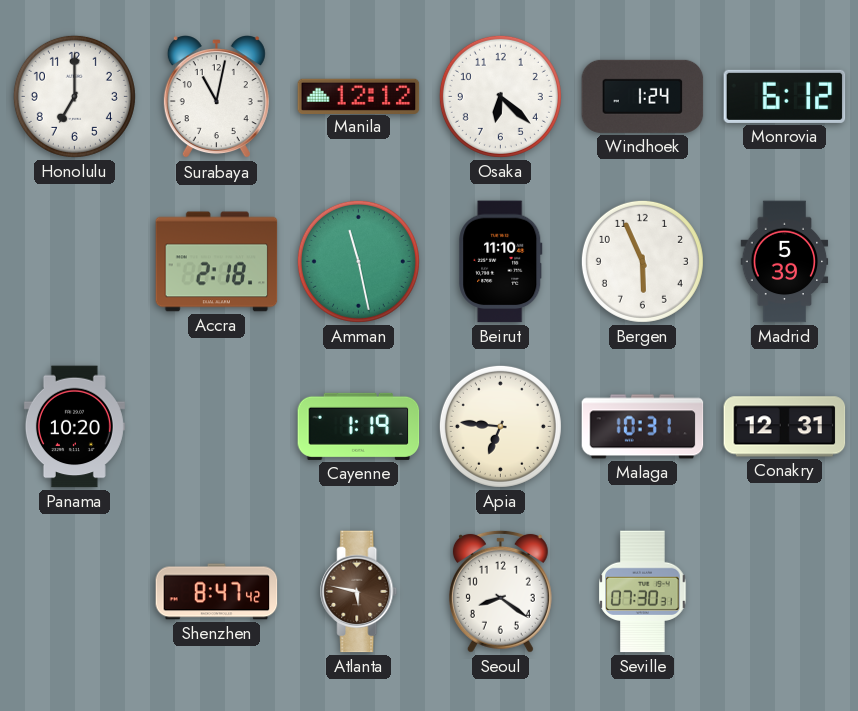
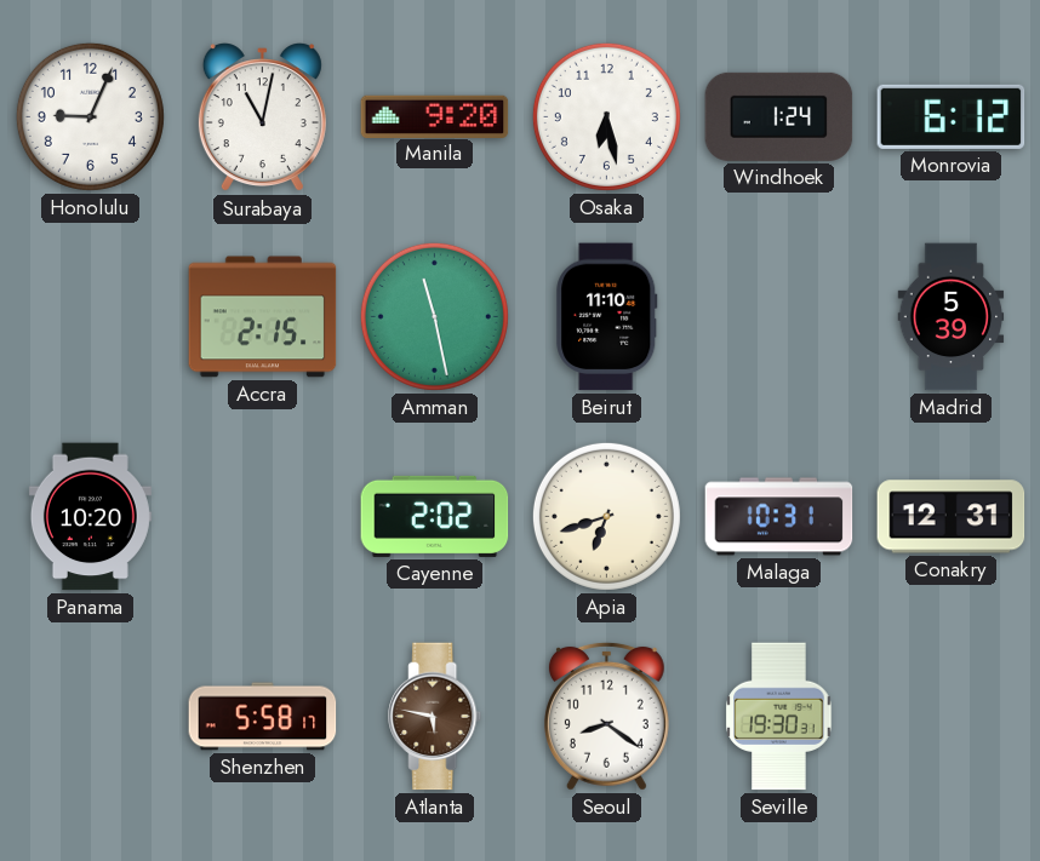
Honolulu: 7:00 -> 9:04 (90, 116)
Manila: 12:12 -> 9:20 (435, 116)
Osaka: 6:22 -> 6:28 (606, 116)
Accra: 2:18 -> 2:15 (263, 317)
Bergen: 5:56 -> none (642, 261)
Cayenne: 1:19 -> 2:02 (435, 516)
Apia: 6:46 -> 6:42 (606, 516)
Shenzhen: 8:47 -> 5:58 (263, 717)
Seville: 07:30 -> 19:30 (779, 717)
